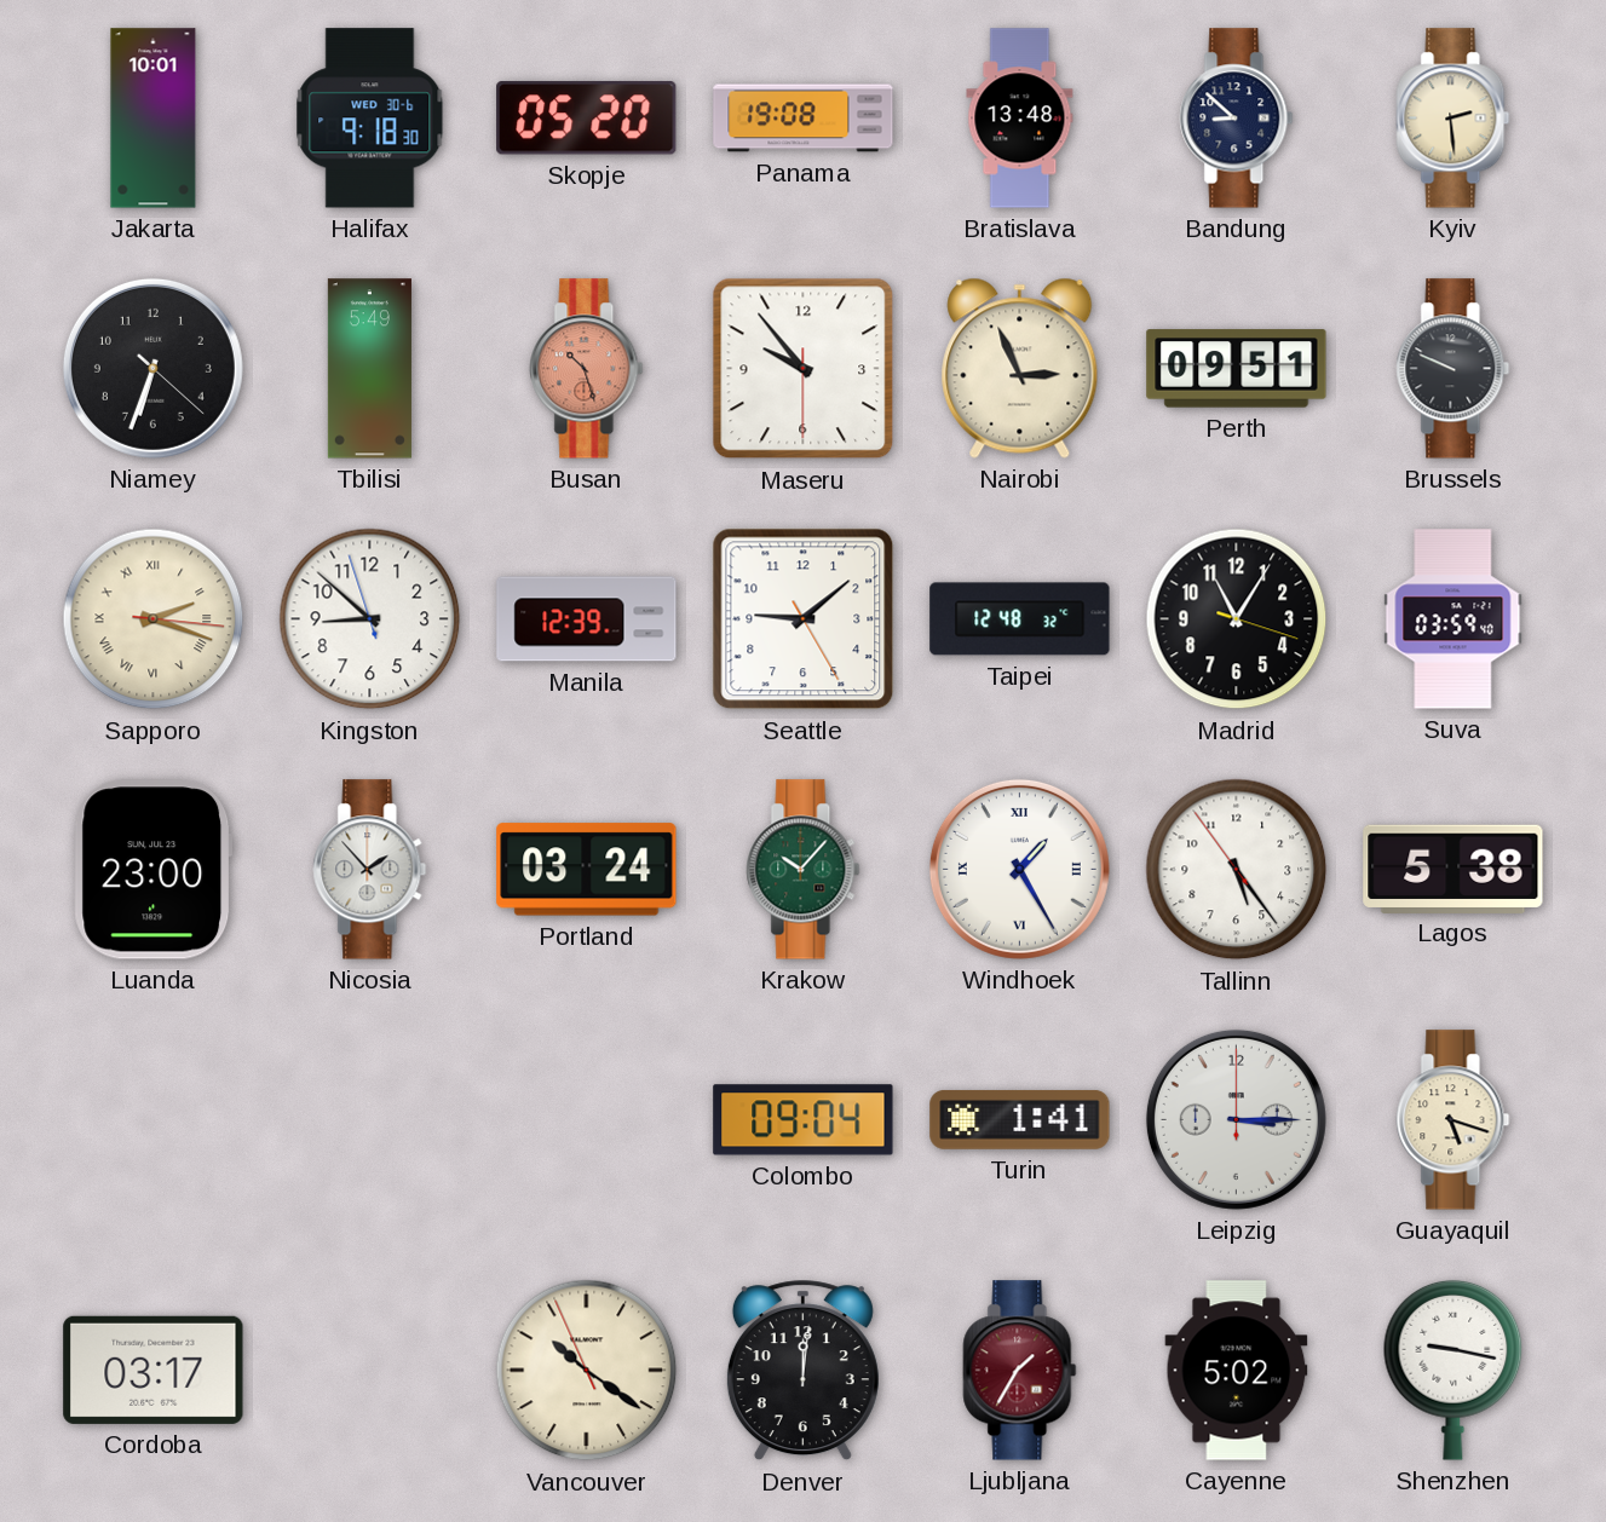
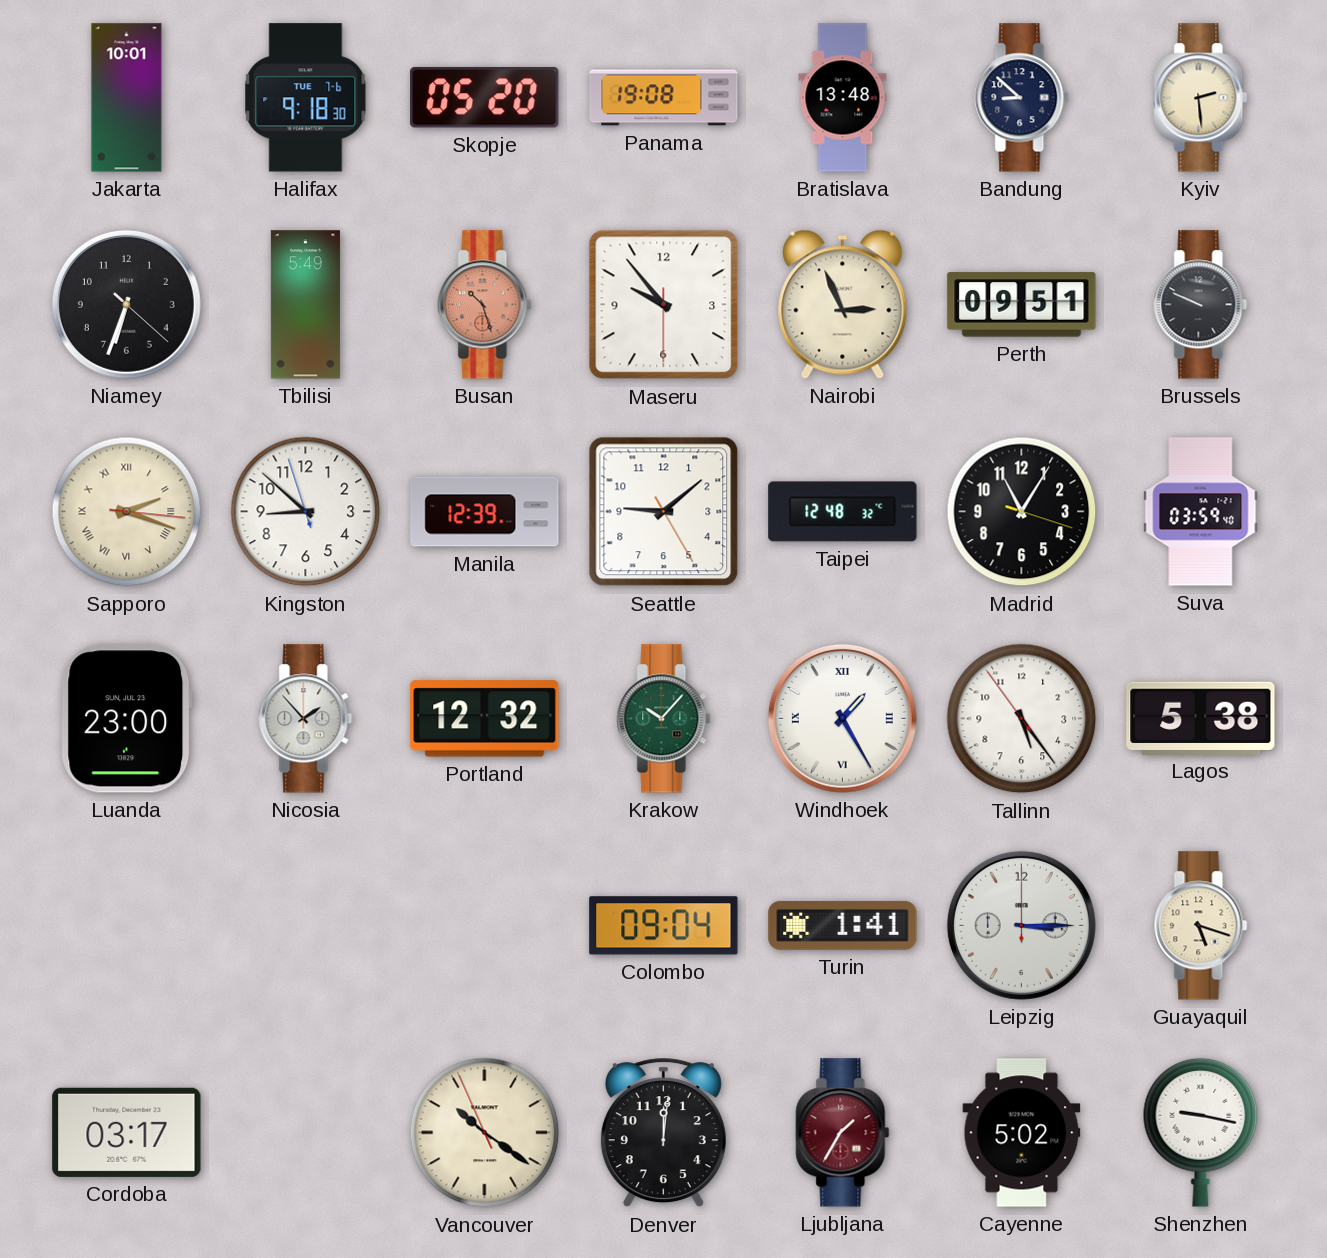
Halifax date: WED 30-6 -> TUE 7-6 (306, 98)
Portland: 03:24 -> 12:32 (485, 719)
